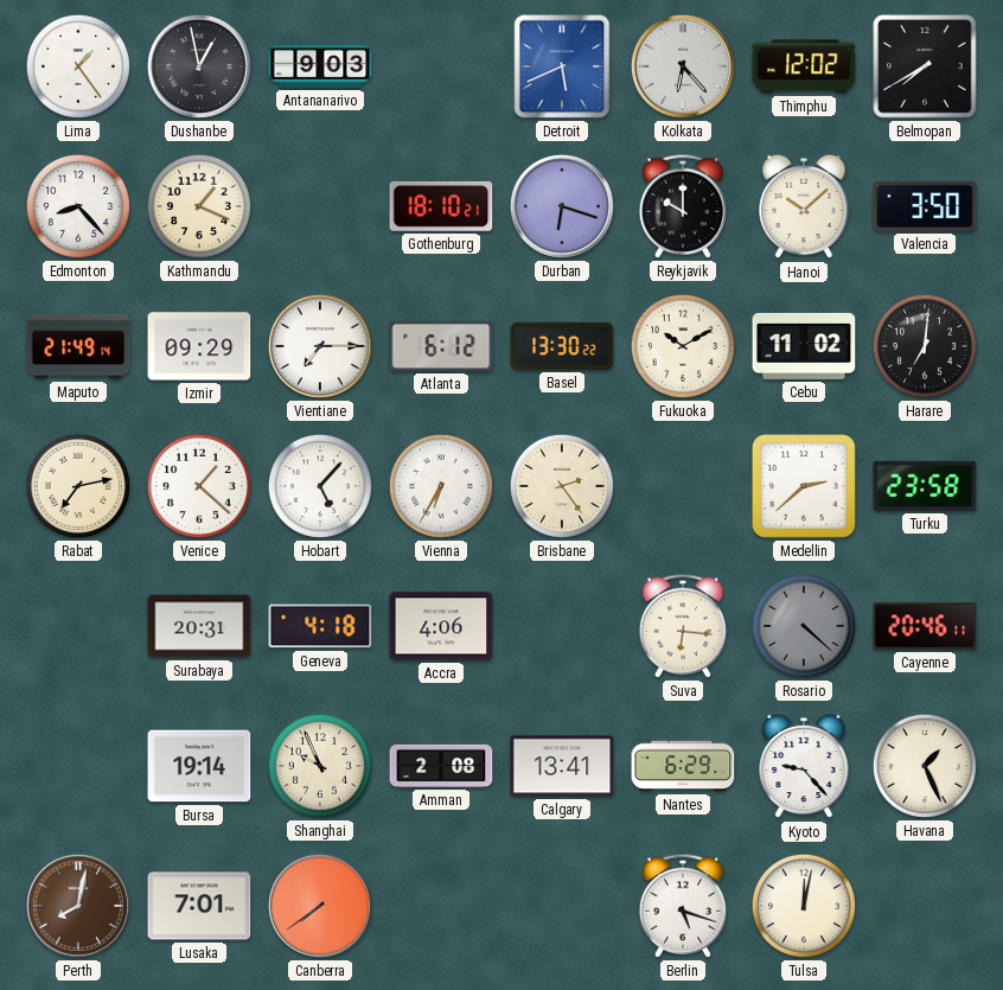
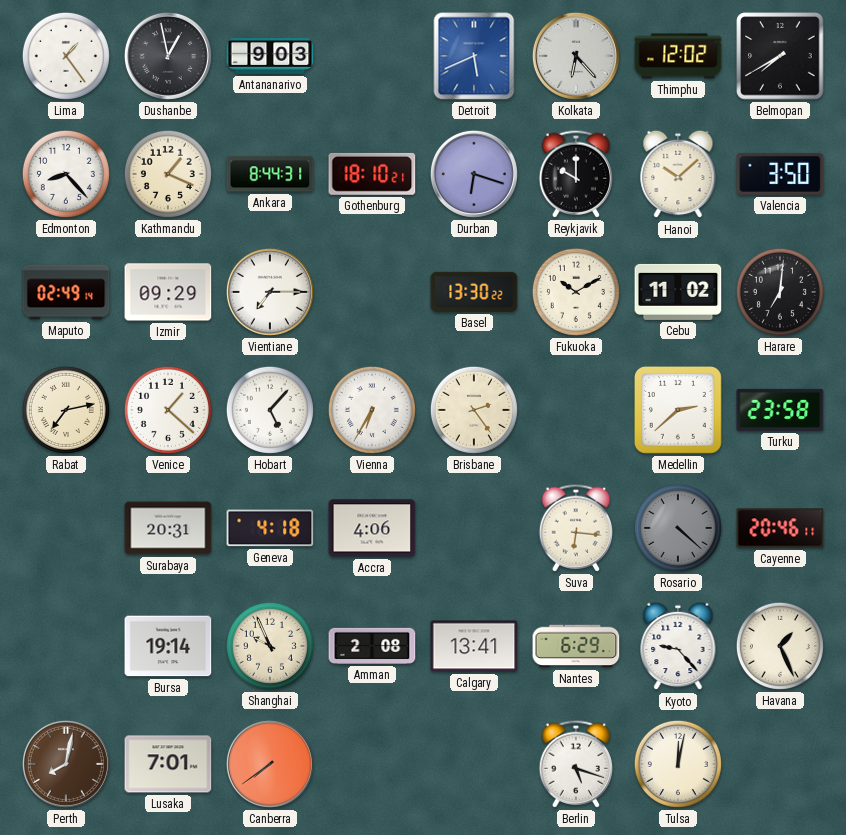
Ankara: none -> 8:44 (270, 174)
Maputo: 21:49 -> 02:49 (66, 292)
Atlanta: 6:12 -> none (441, 346)
